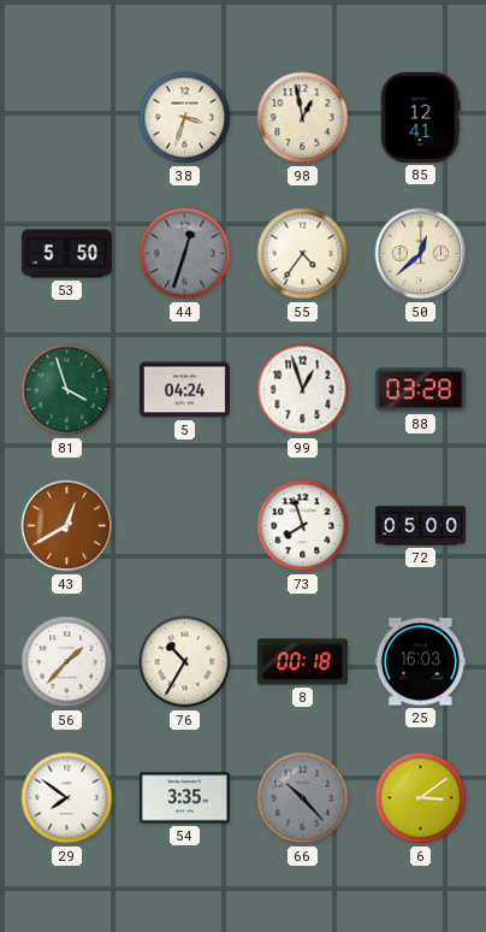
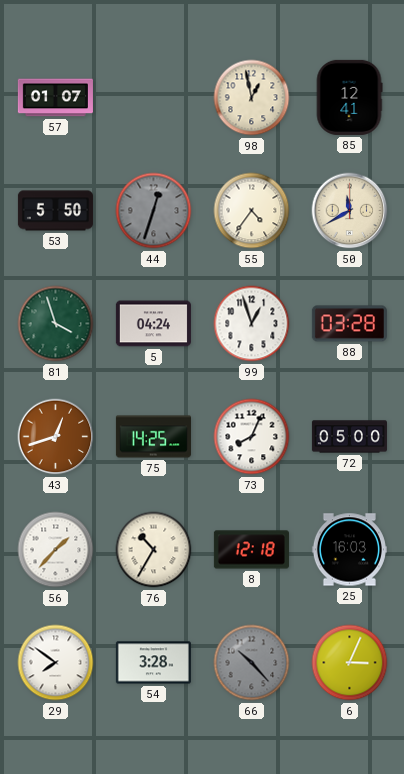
57: none -> 01:07 (55, 98)
38: 3:33 -> none (185, 118)
50: 12:38 -> 11:40 (350, 211)
43: 12:40 -> 12:42 (56, 437)
75: none -> 14:25 (153, 437)
73: 7:57 -> 8:04 (252, 437)
8: 00:18 -> 12:18 (251, 550)
54: 3:35 -> 3:28 (153, 663)
6: 3:09 -> 3:04 (350, 663)
